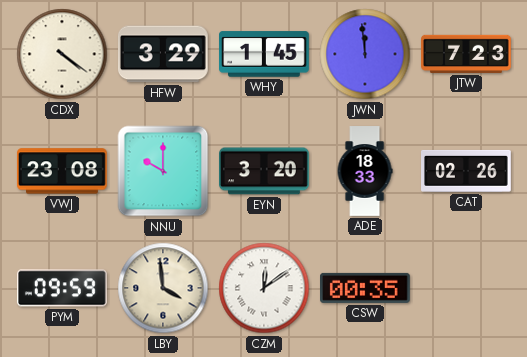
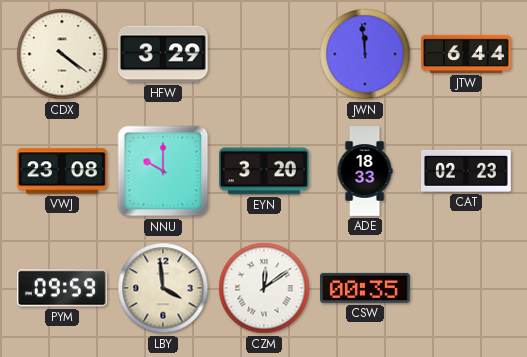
WHY: 1:45 -> none (265, 54)
JTW: 7:23 -> 6:44 (466, 54)
CAT: 02:26 -> 02:23 (466, 171)
